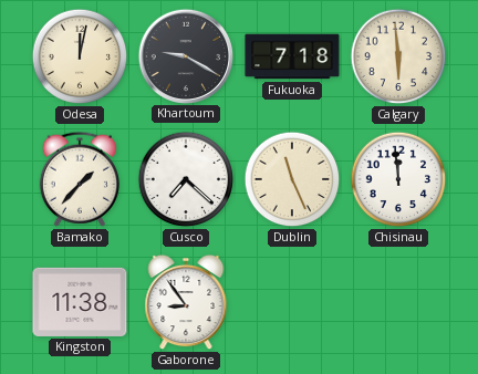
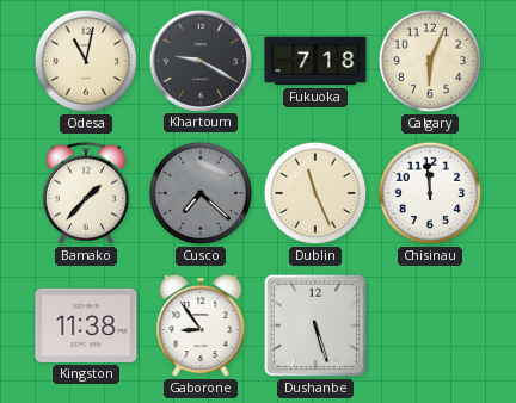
Odesa: 12:02 -> 11:02 (86, 61)
Calgary: 5:59 -> 6:04 (430, 61)
Cusco dial: white -> grey (201, 193)
Dushanbe: none -> 5:27 (315, 325)
